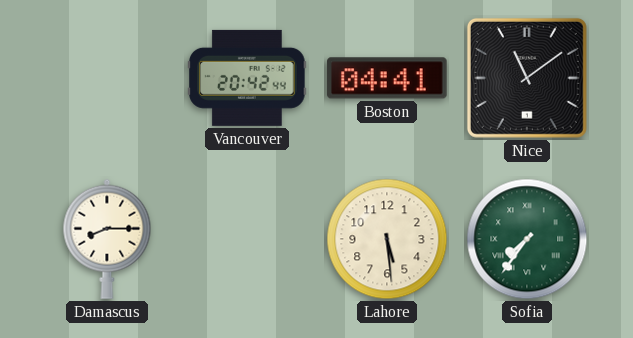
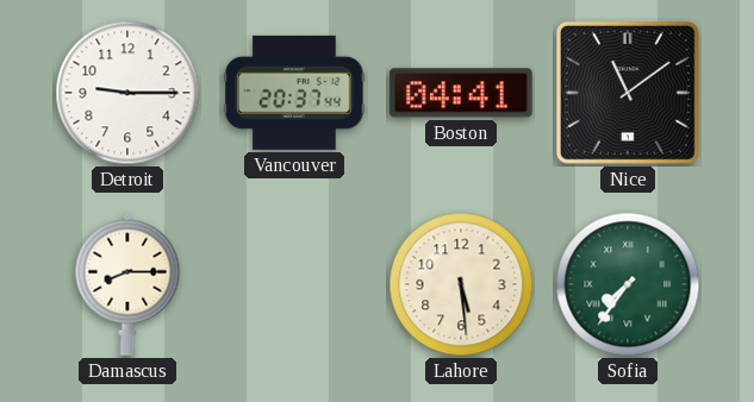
Detroit: none -> 9:15 (127, 93)
Vancouver: 20:42 -> 20:37 (294, 93)
